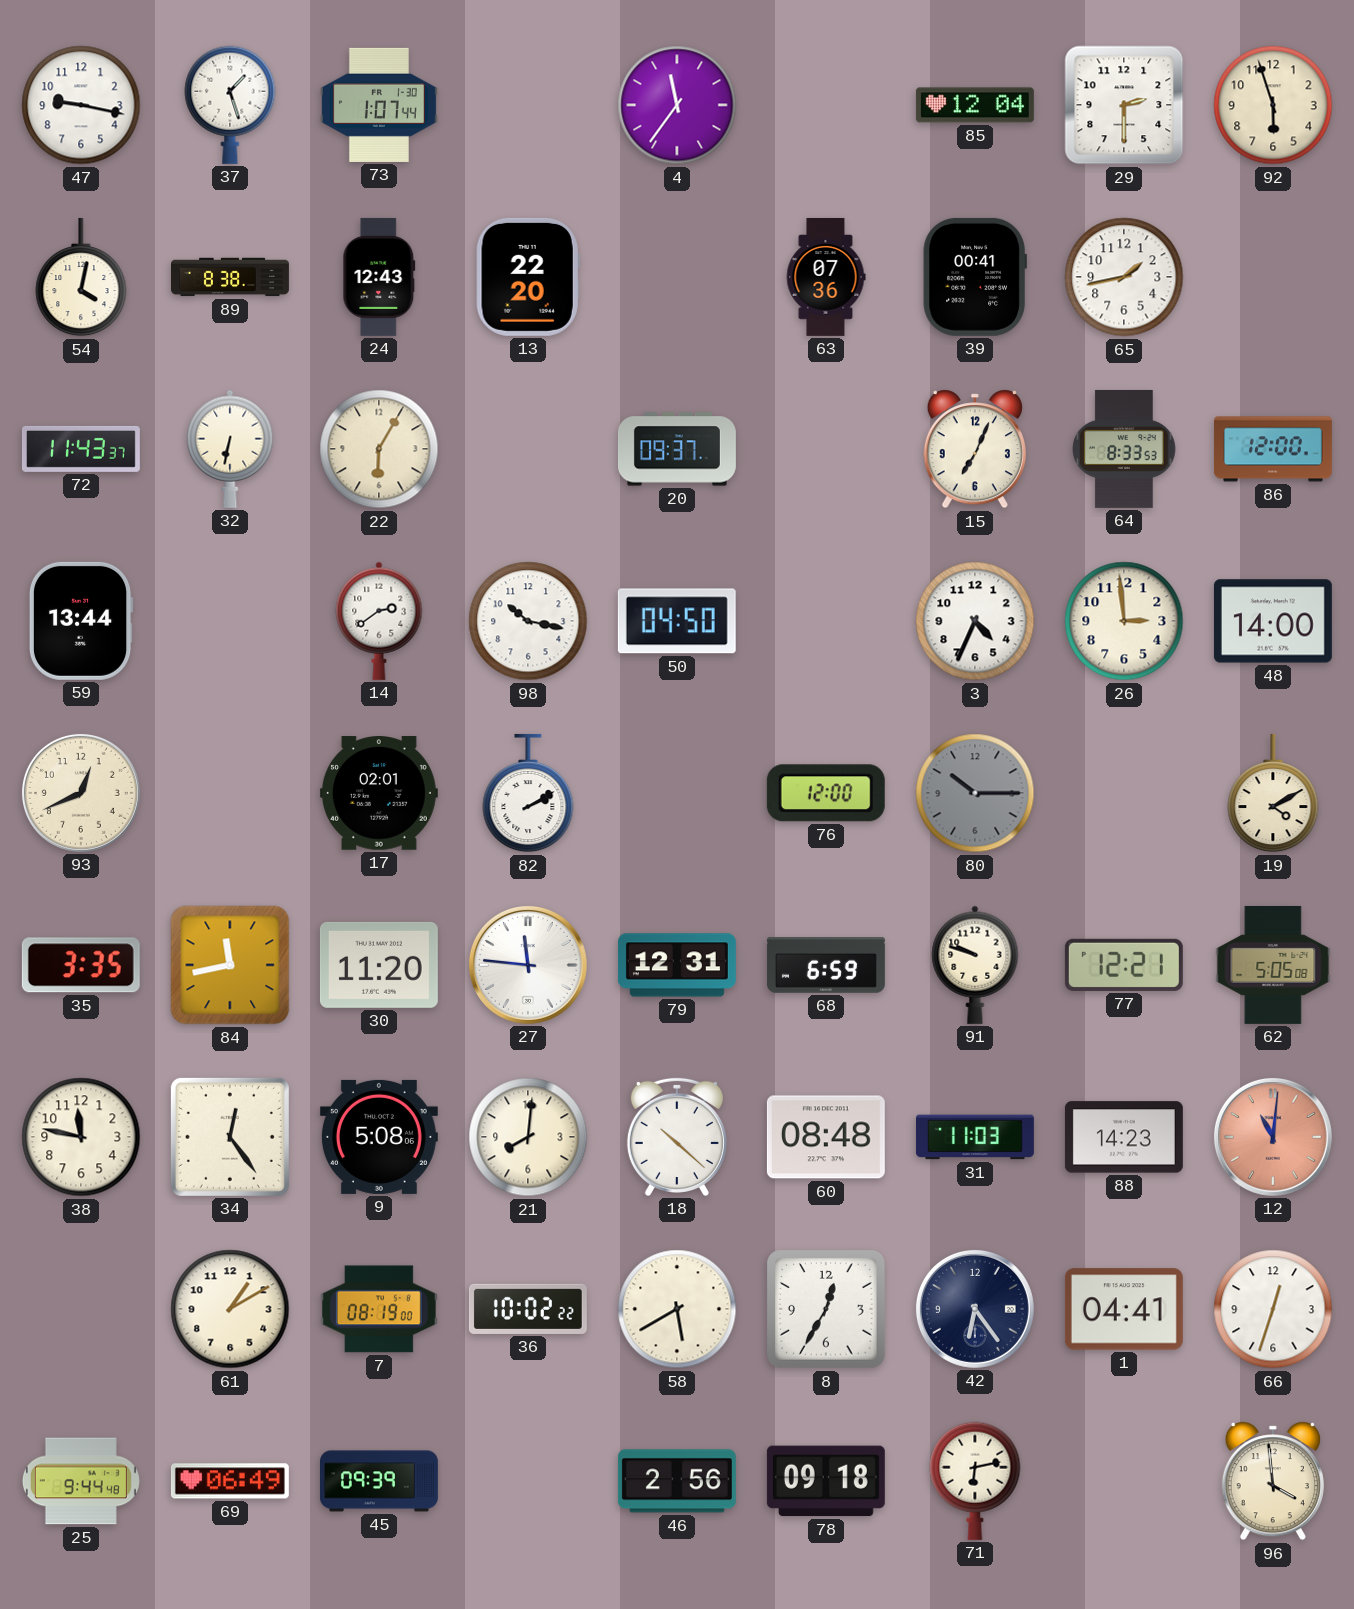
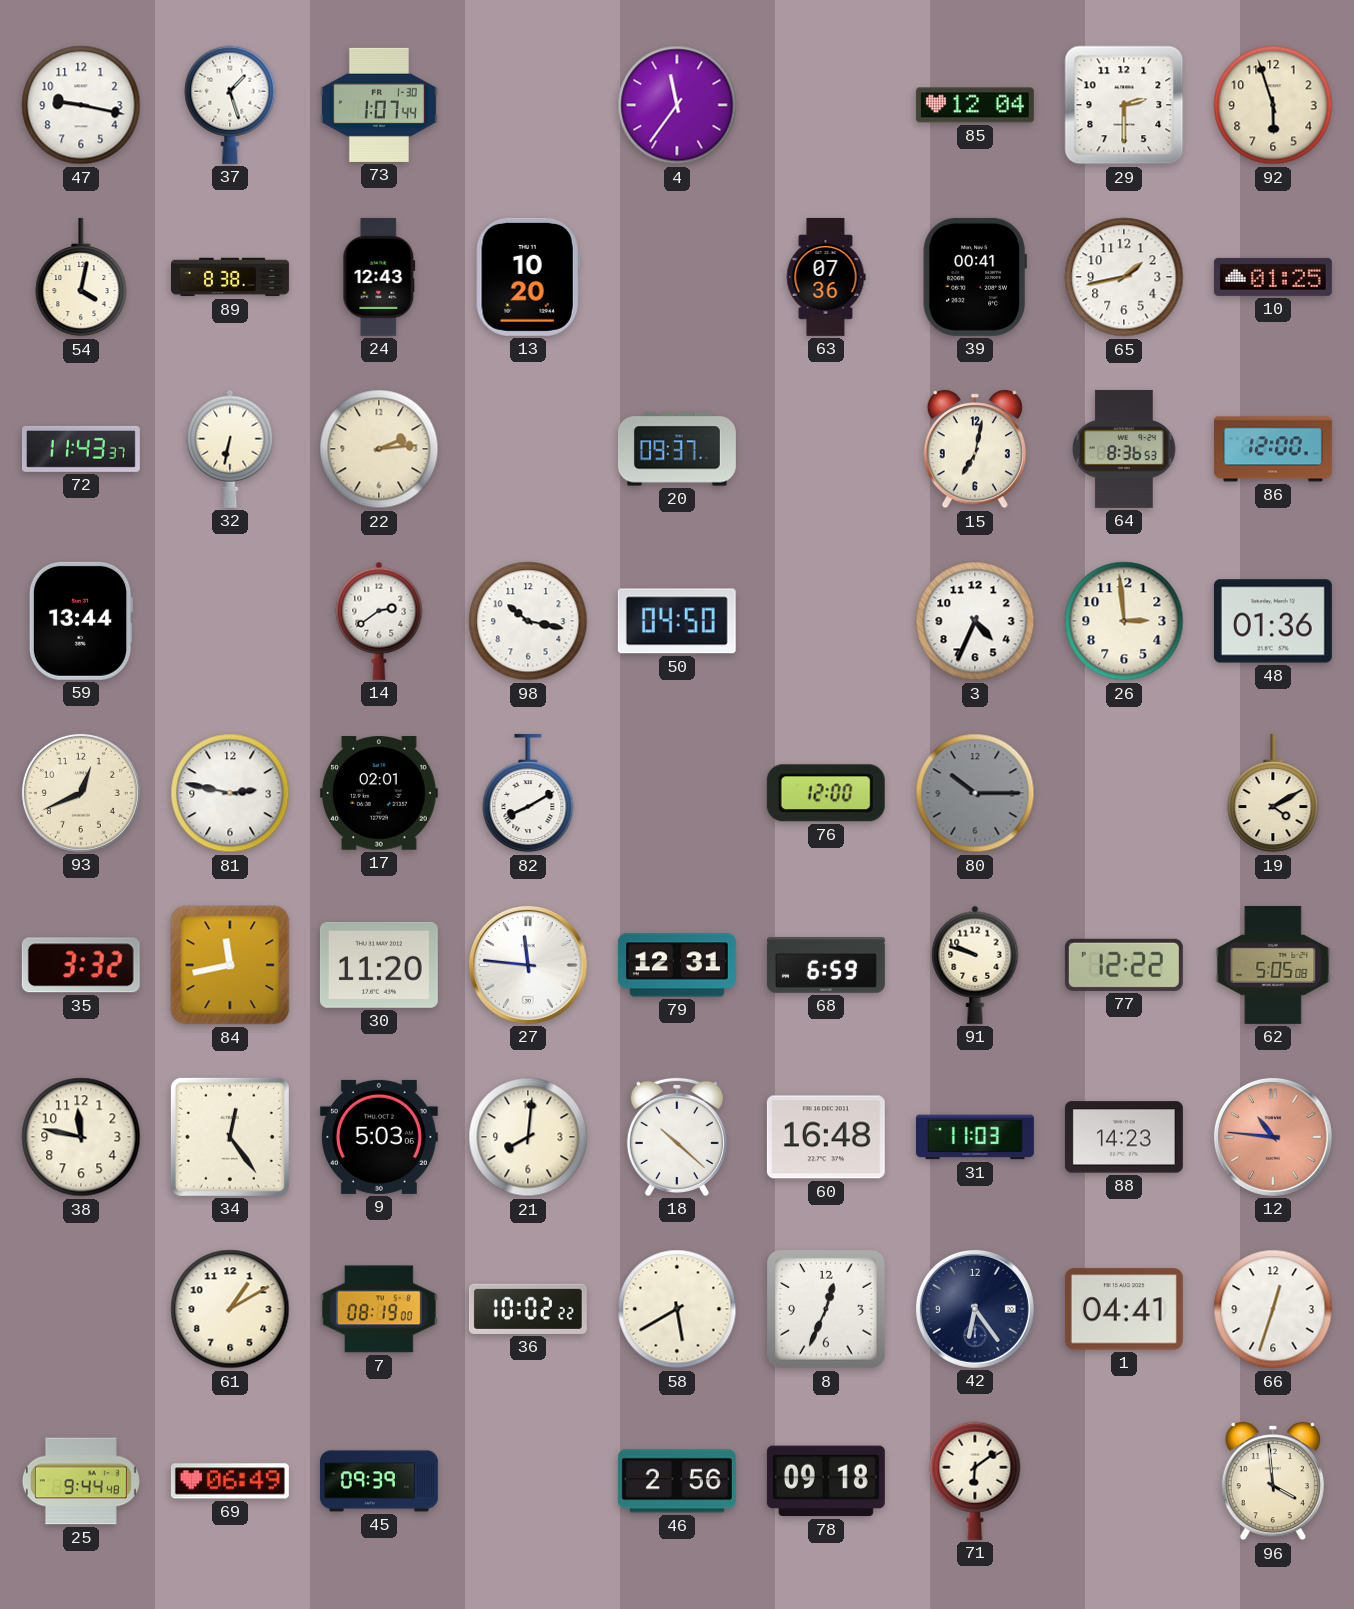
13: 22:20 -> 10:20 (528, 277)
10: none -> 01:25 (1273, 277)
22: 6:05 -> 2:14 (379, 449)
15: 7:04 -> 7:02 (975, 449)
64: 8:33 -> 8:36 (1125, 449)
48: 14:00 -> 01:36 (1273, 621)
81: none -> 2:47 (230, 793)
82: 2:10 -> 8:10 (528, 793)
35: 3:35 -> 3:32 (81, 965)
77: 12:21 -> 12:22 (1124, 965)
9: 5:08 -> 5:03 (379, 1137)
60: 08:48 -> 16:48 (826, 1137)
12: 11:01 -> 10:46 (1273, 1137)
8: 12:35 -> 12:34 (826, 1309)
71: 6:13 -> 6:09 (975, 1481)
